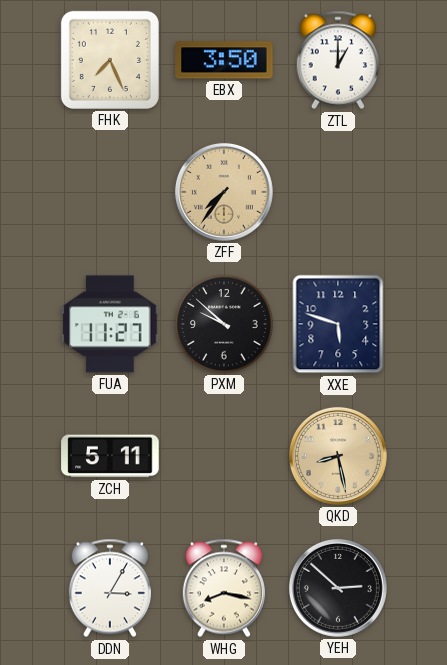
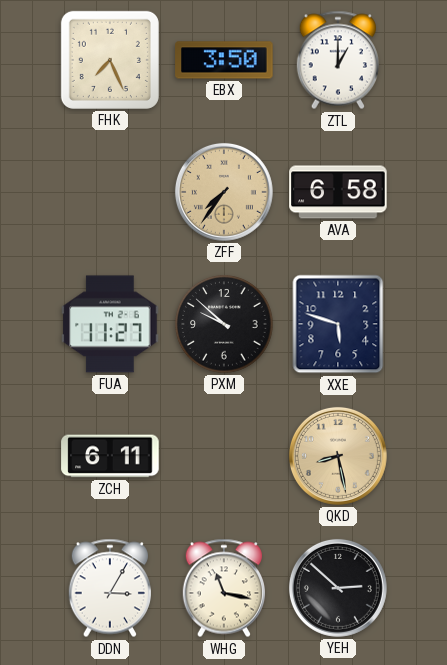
AVA: none -> 6:58 (338, 192)
ZCH: 5:11 -> 6:11 (110, 456)
WHG: 8:17 -> 11:17 (223, 588)
